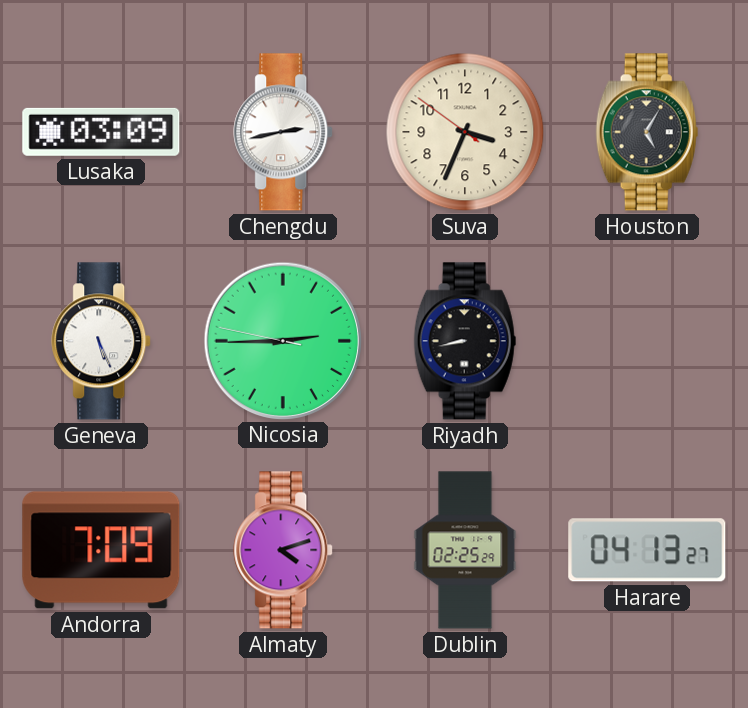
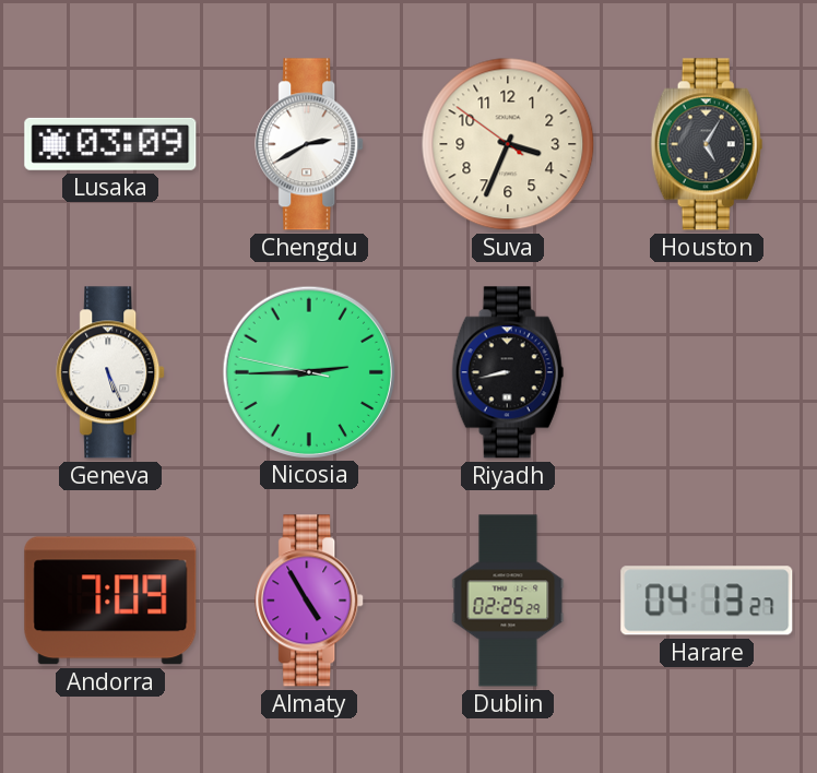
Chengdu: 2:43 -> 2:40 (310, 144)
Almaty: 4:12 -> 4:55 (310, 600)
